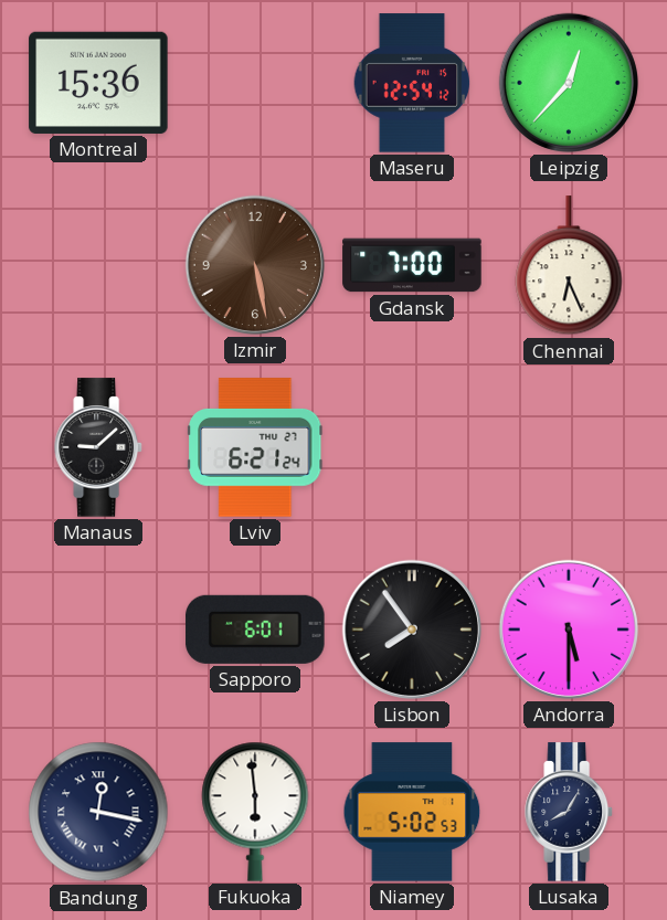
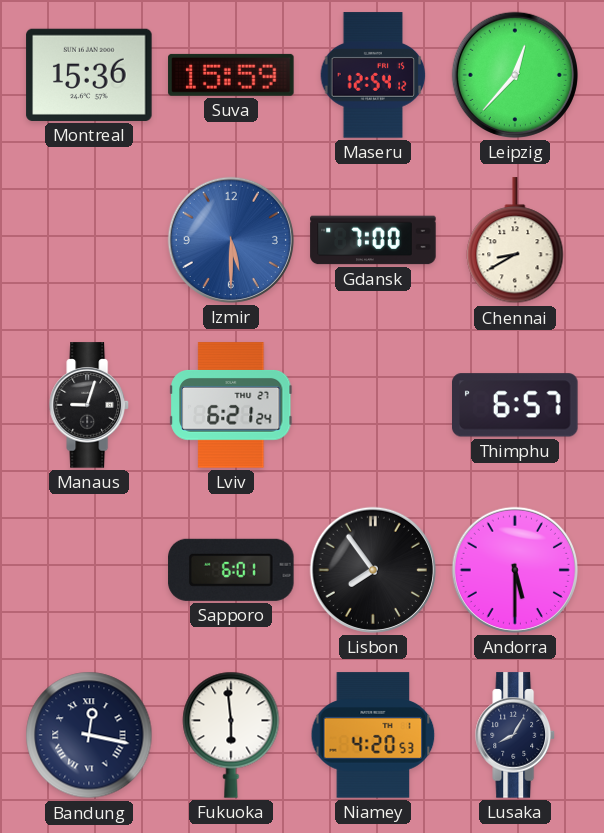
Suva: none -> 15:59 (231, 75)
Izmir: 5:28 -> 5:30 (231, 240)
Izmir dial: brown -> blue (231, 240)
Chennai: 6:26 -> 8:40 (515, 241)
Manaus: 9:08 -> 9:03 (89, 405)
Thimphu: none -> 6:57 (515, 405)
Niamey: 5:02 -> 4:20 (373, 735)
